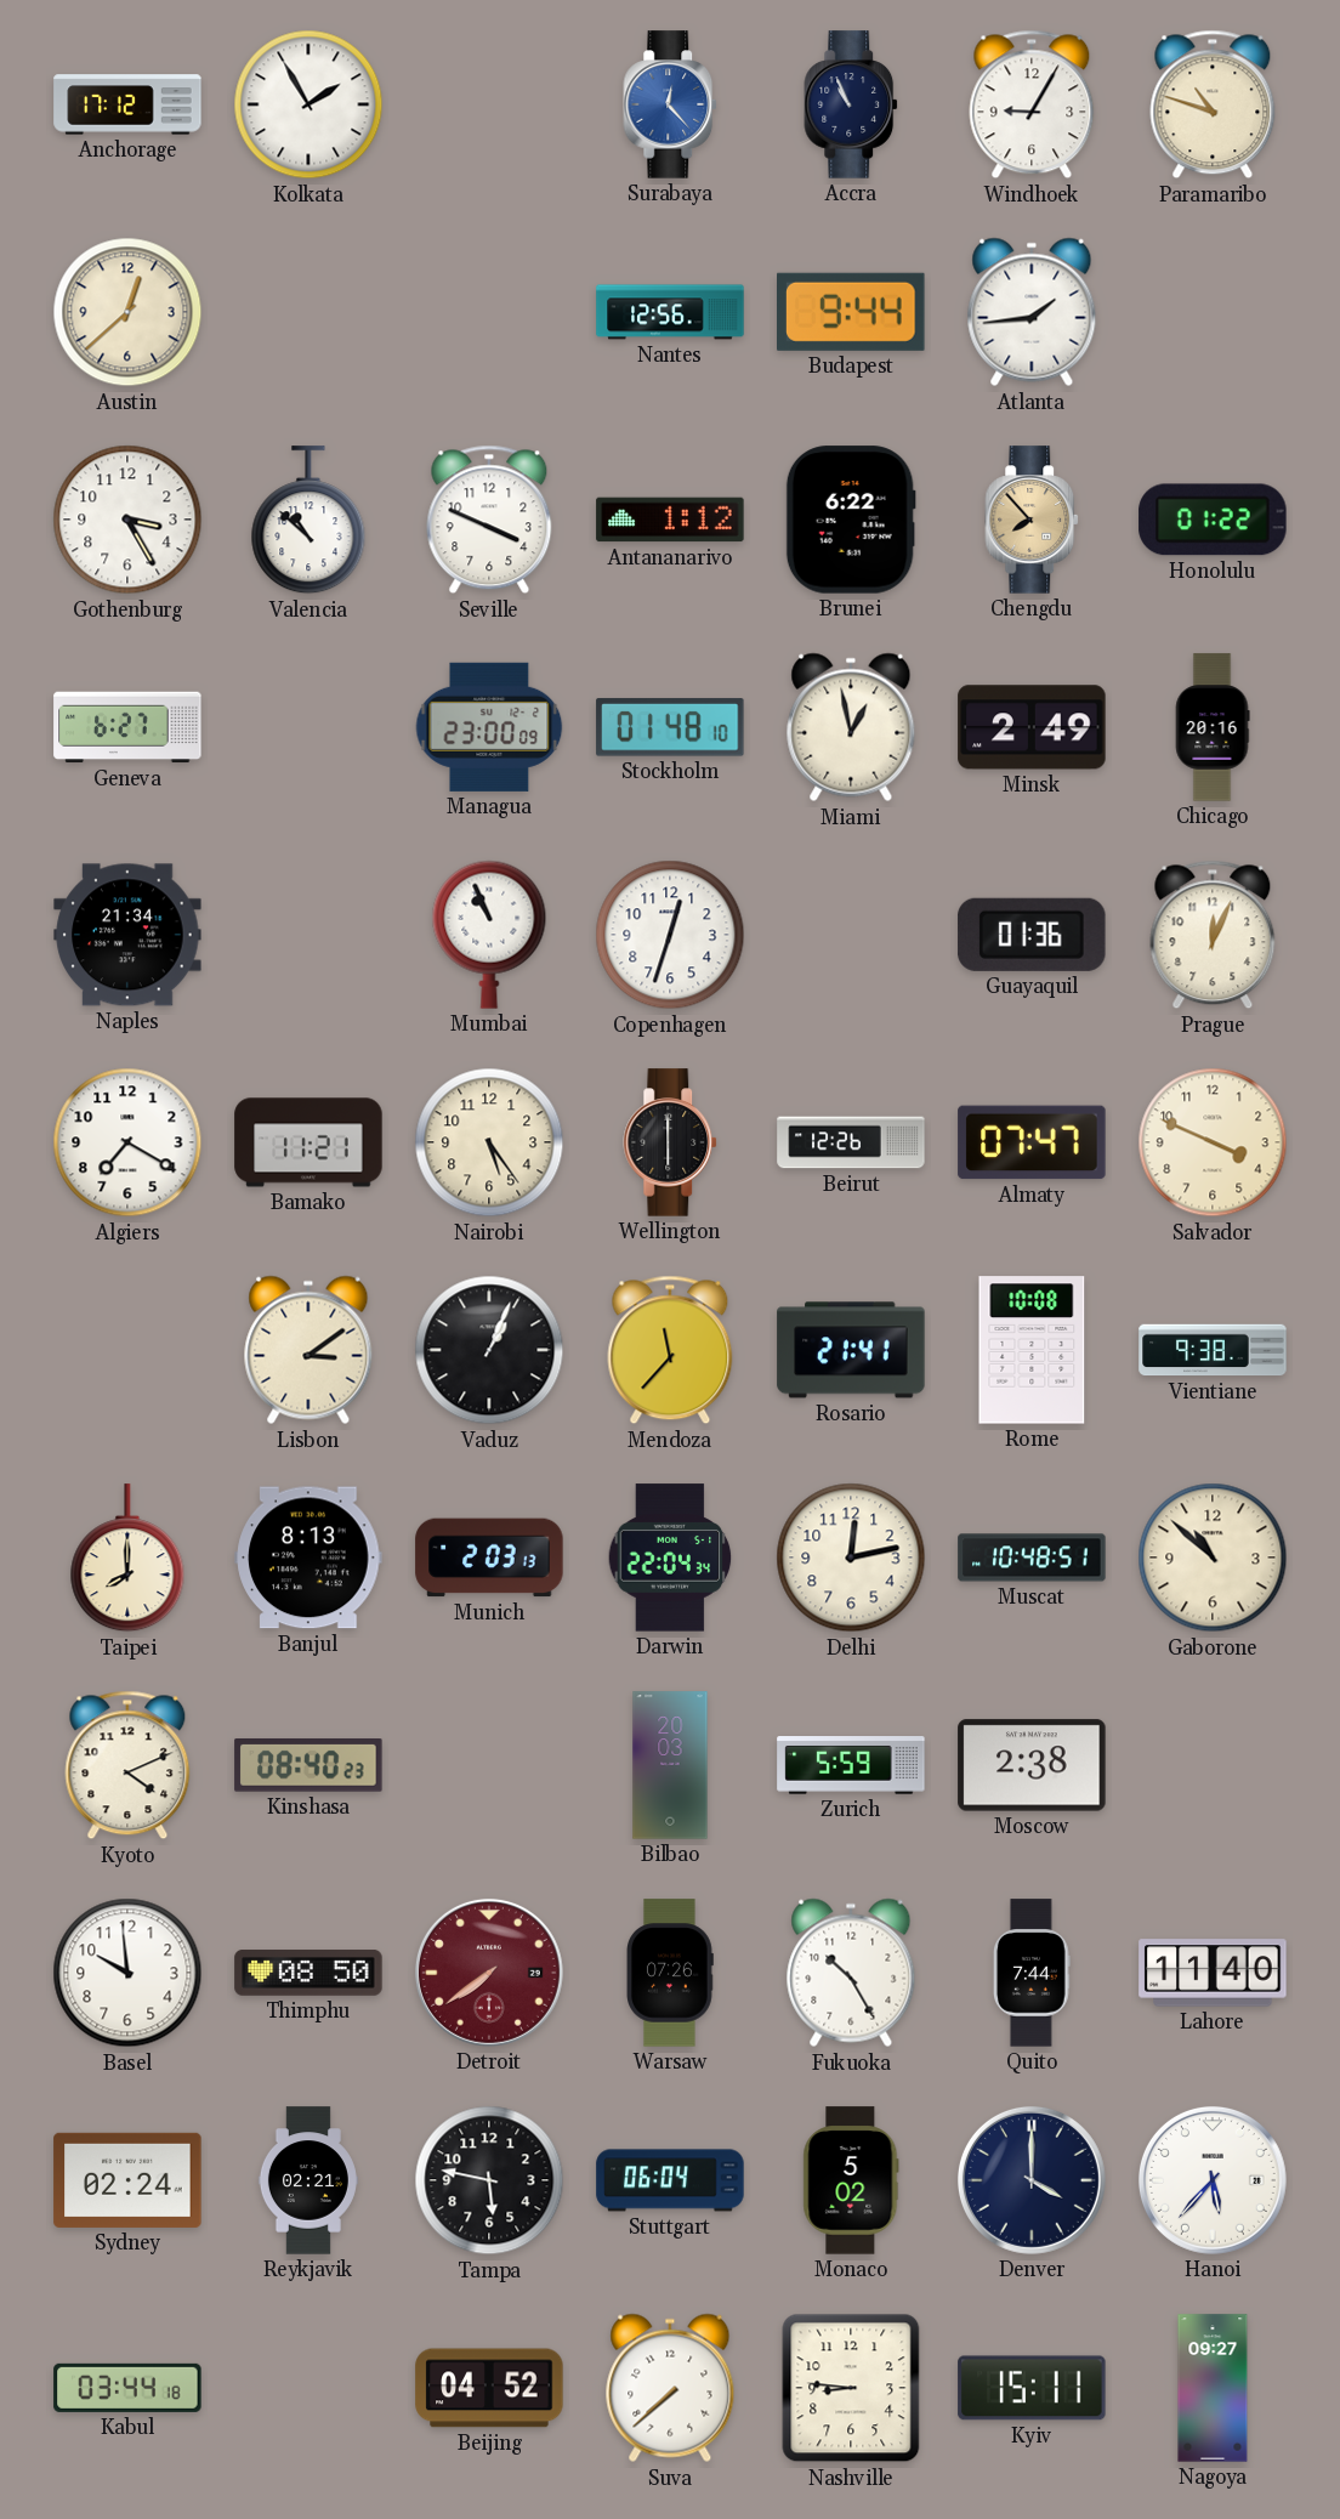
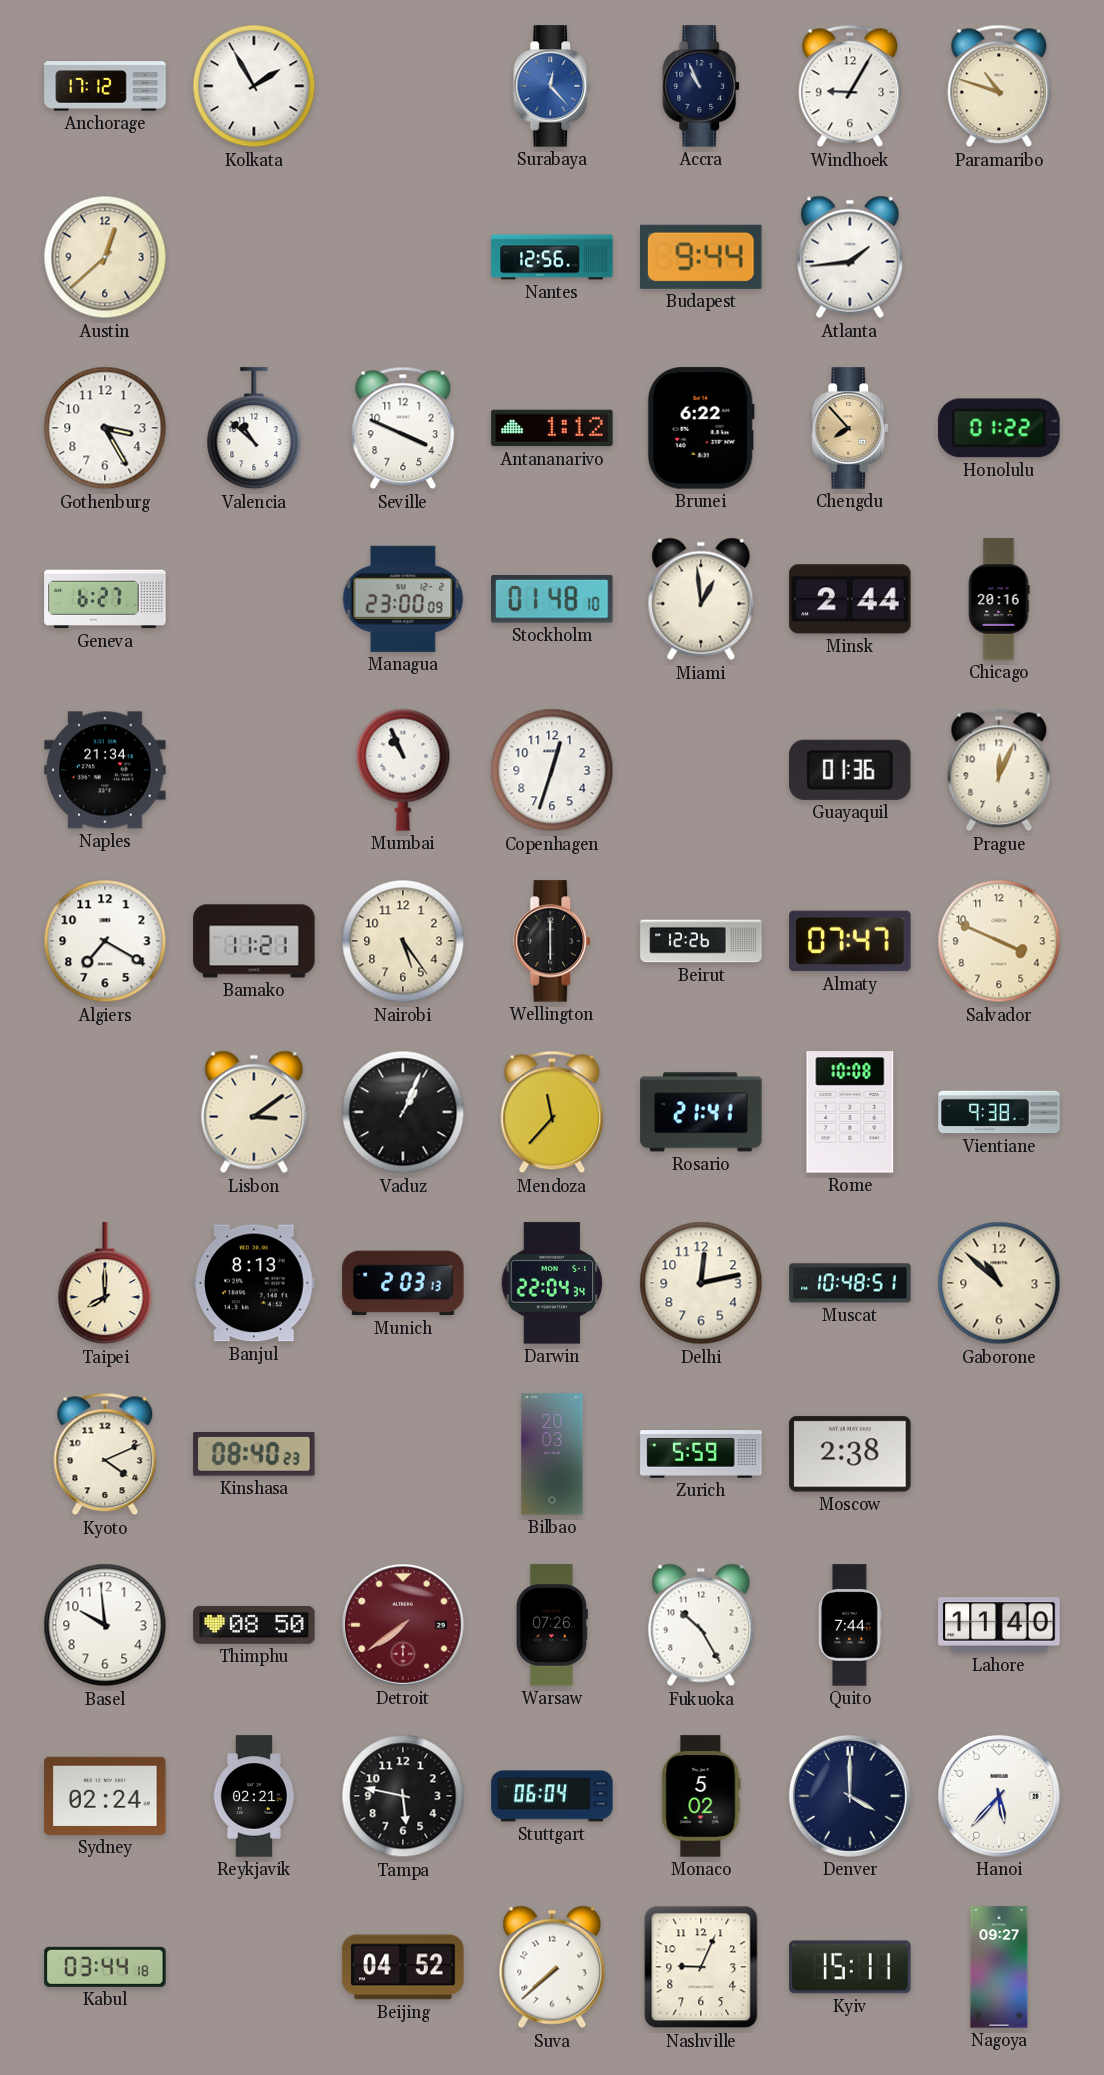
Miami: 12:58 -> 12:59 (701, 599)
Minsk: 2:49 -> 2:44 (850, 599)
Nashville: 8:46 -> 9:04 (701, 1967)
